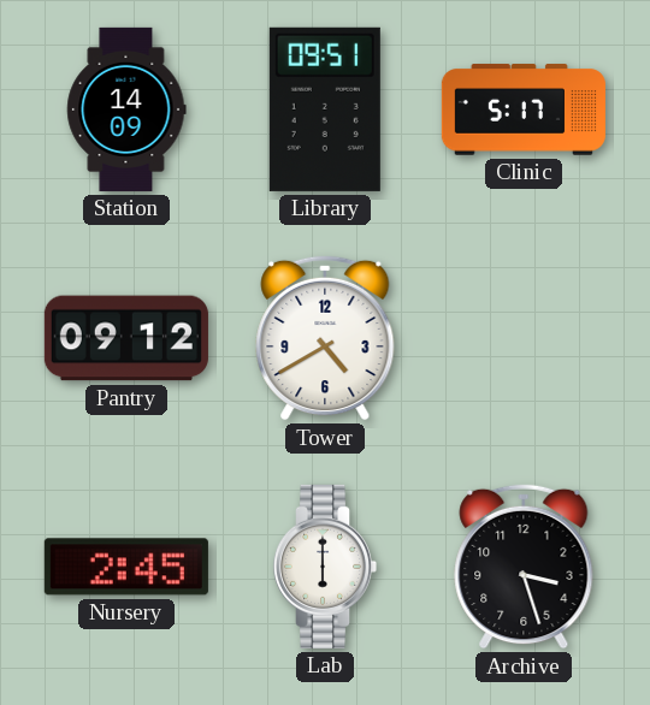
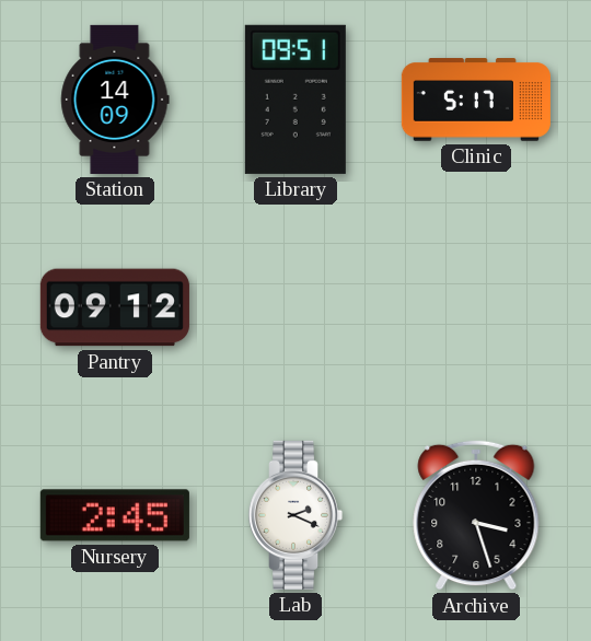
Tower: 4:40 -> none (325, 338)
Lab: 6:00 -> 2:19 (296, 515)
